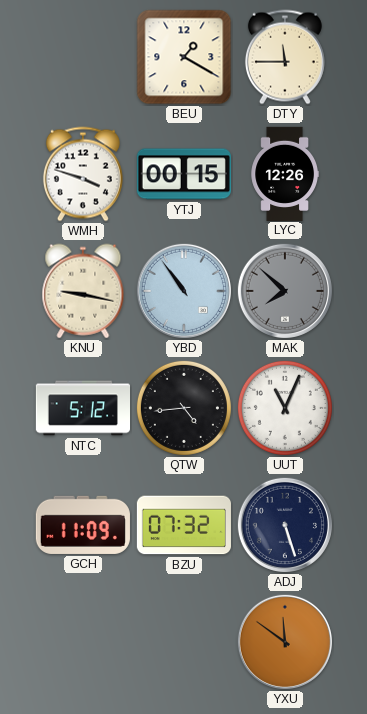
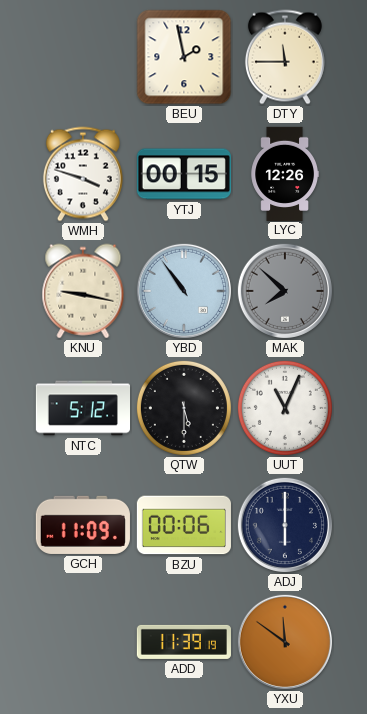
BEU: 1:20 -> 1:58 (184, 57)
QTW: 4:44 -> 5:30 (184, 408)
BZU: 07:32 -> 00:06 (184, 525)
ADJ: 5:27 -> 6:00 (285, 525)
ADD: none -> 11:39 (184, 642)
